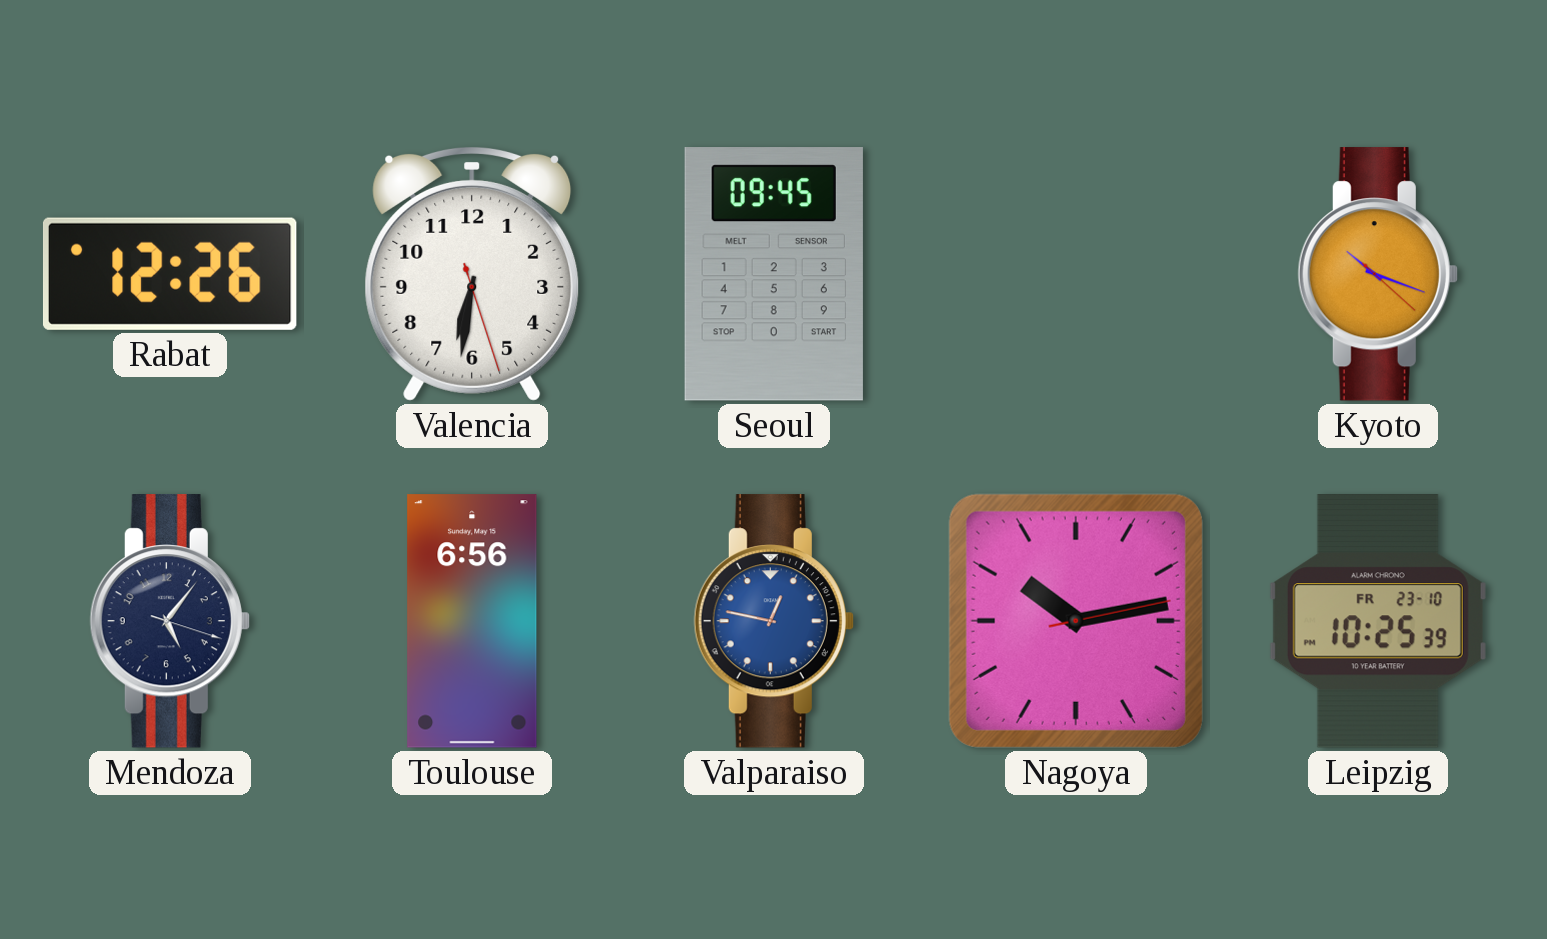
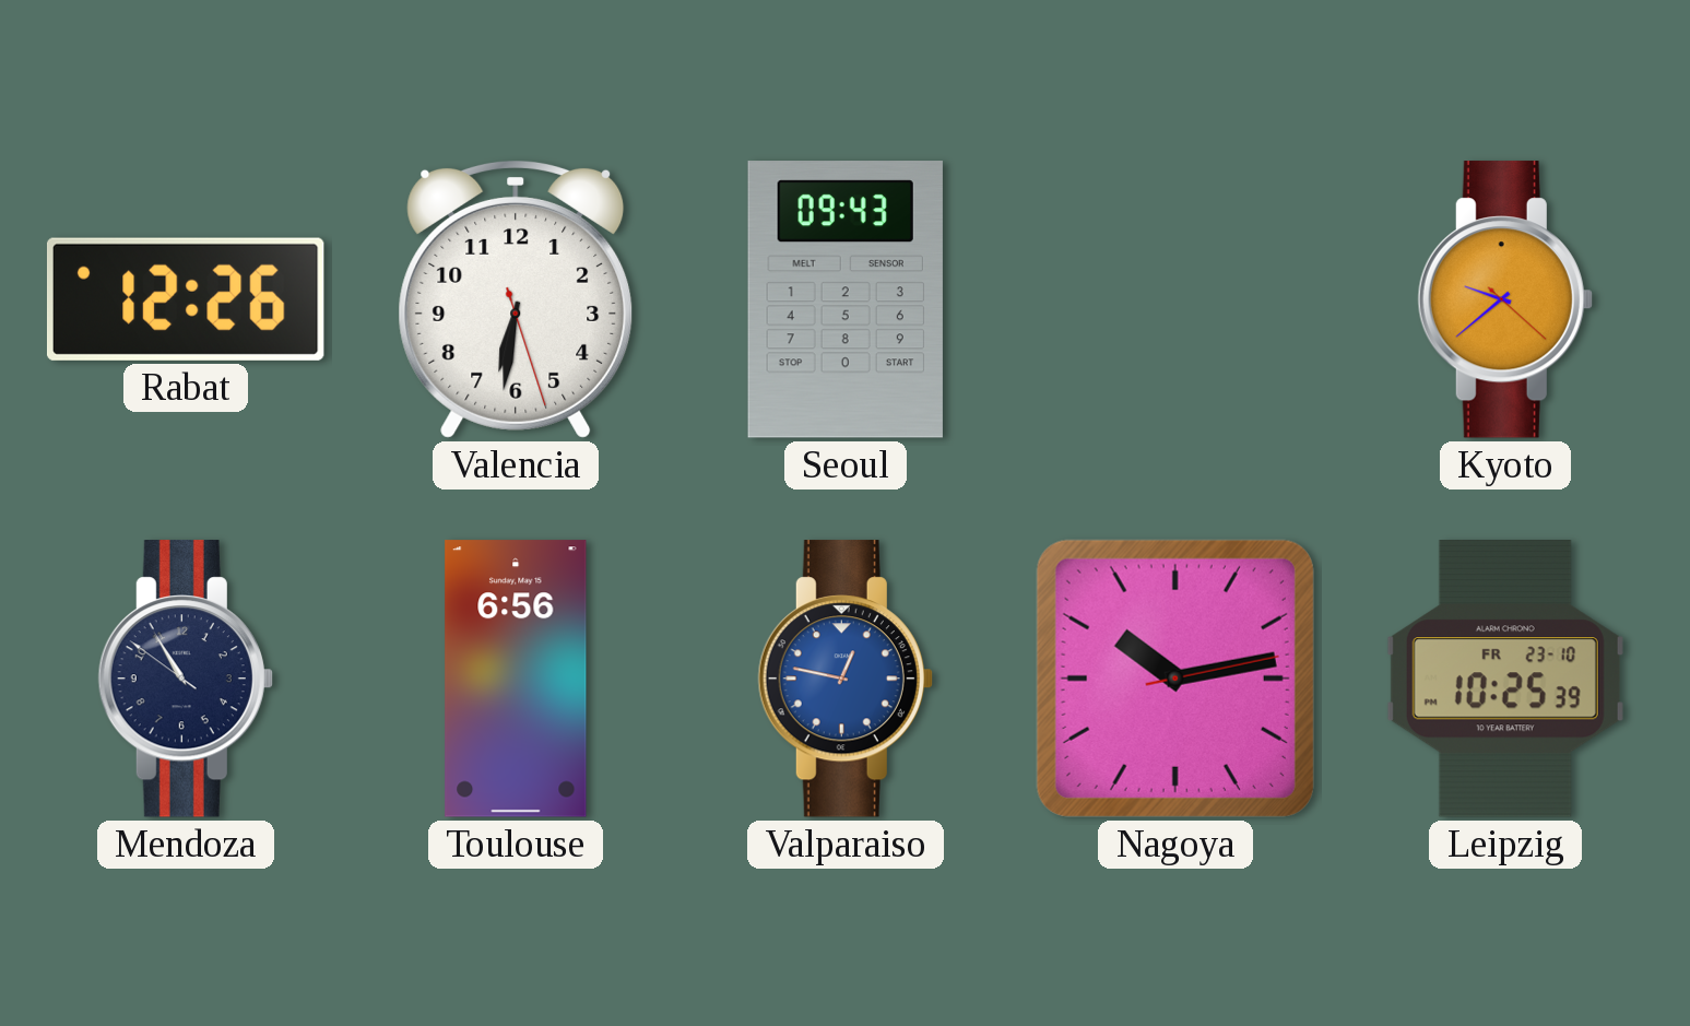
Seoul: 09:45 -> 09:43 (846, 299)
Kyoto: 10:18 -> 9:38 (1505, 299)
Mendoza: 5:06 -> 10:54 (186, 679)
